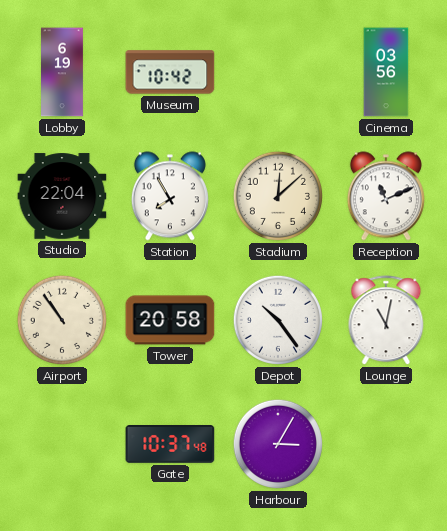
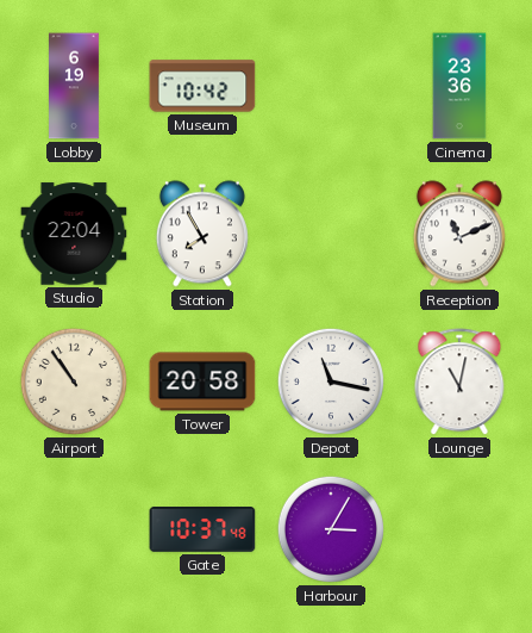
Cinema: 03:56 -> 23:36 (459, 86)
Stadium: 12:08 -> none (278, 196)
Depot: 10:24 -> 11:17 (331, 381)
